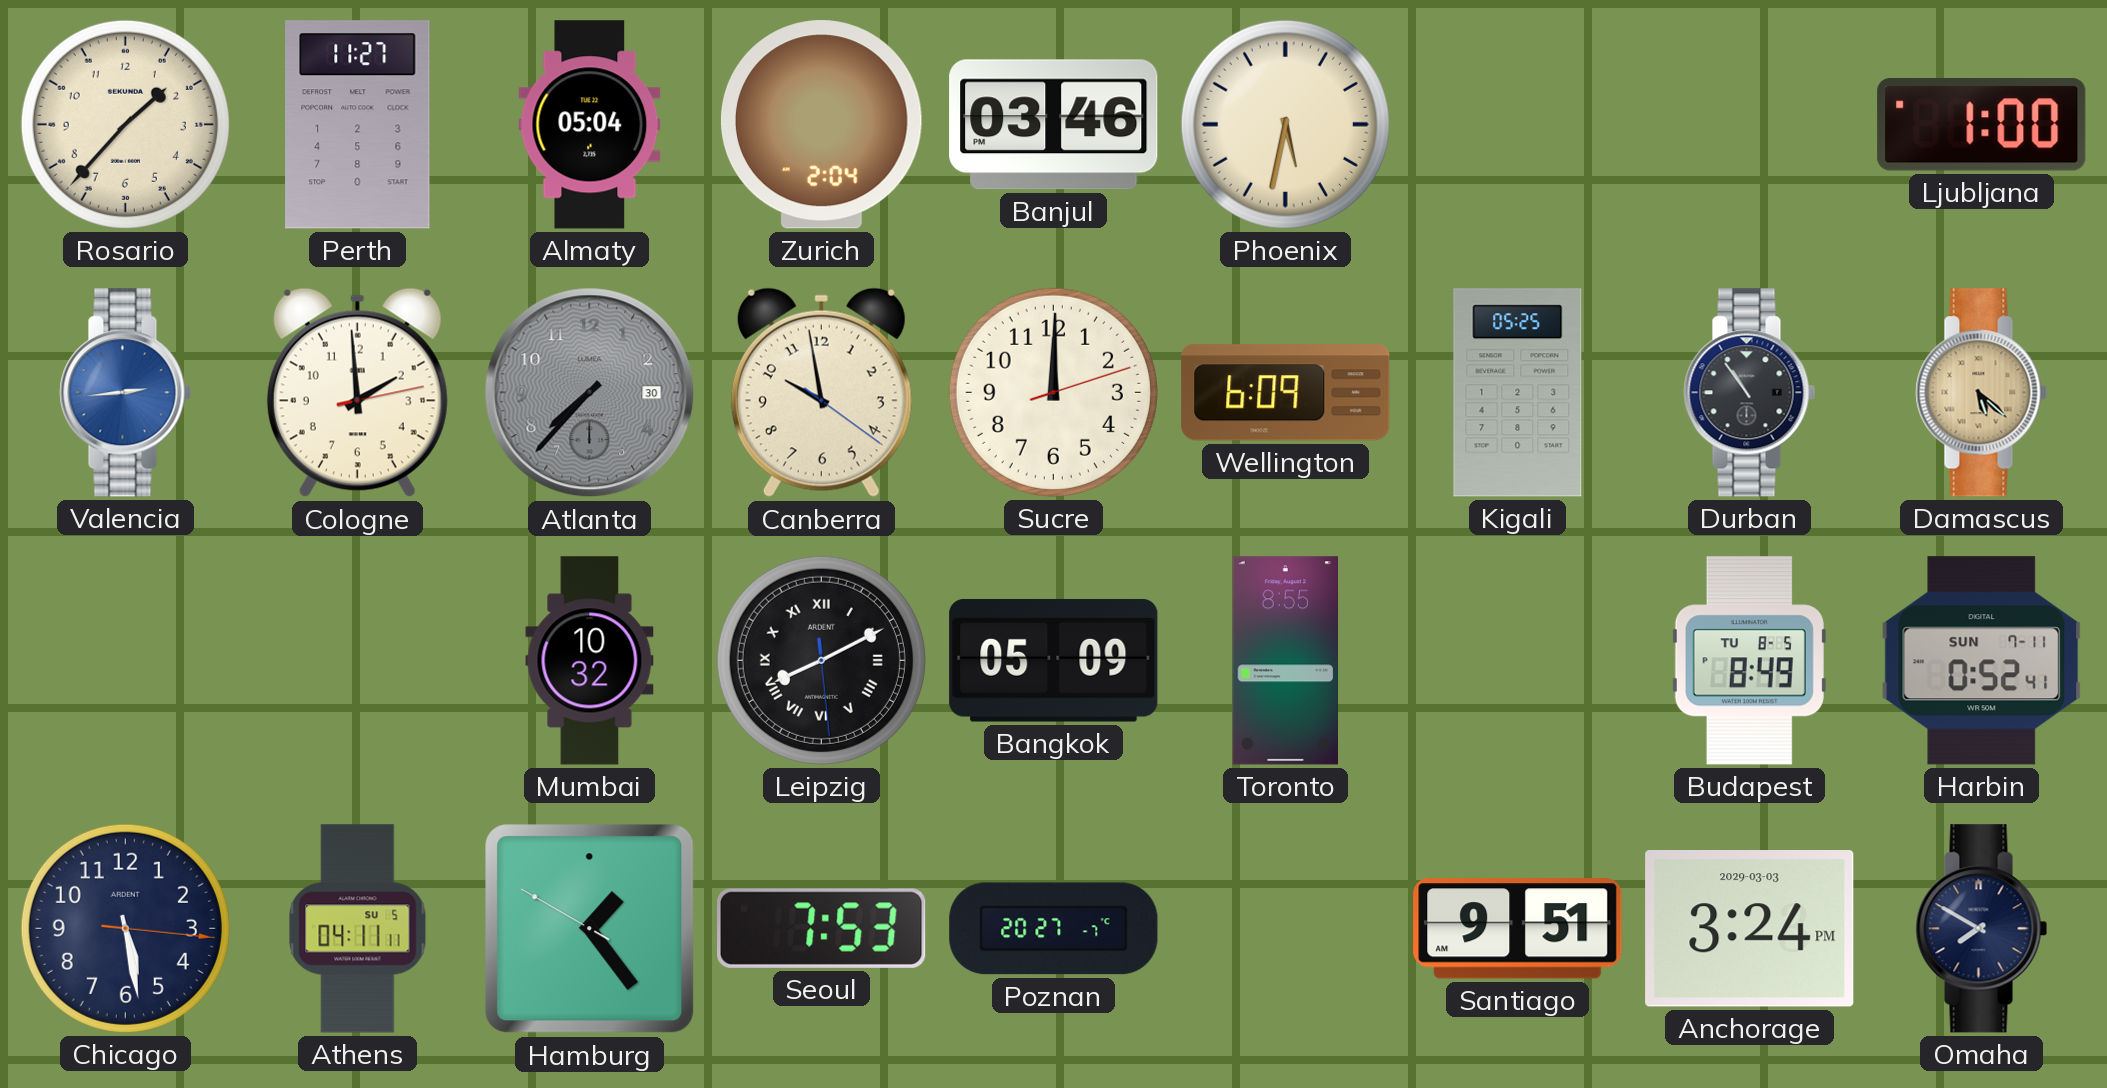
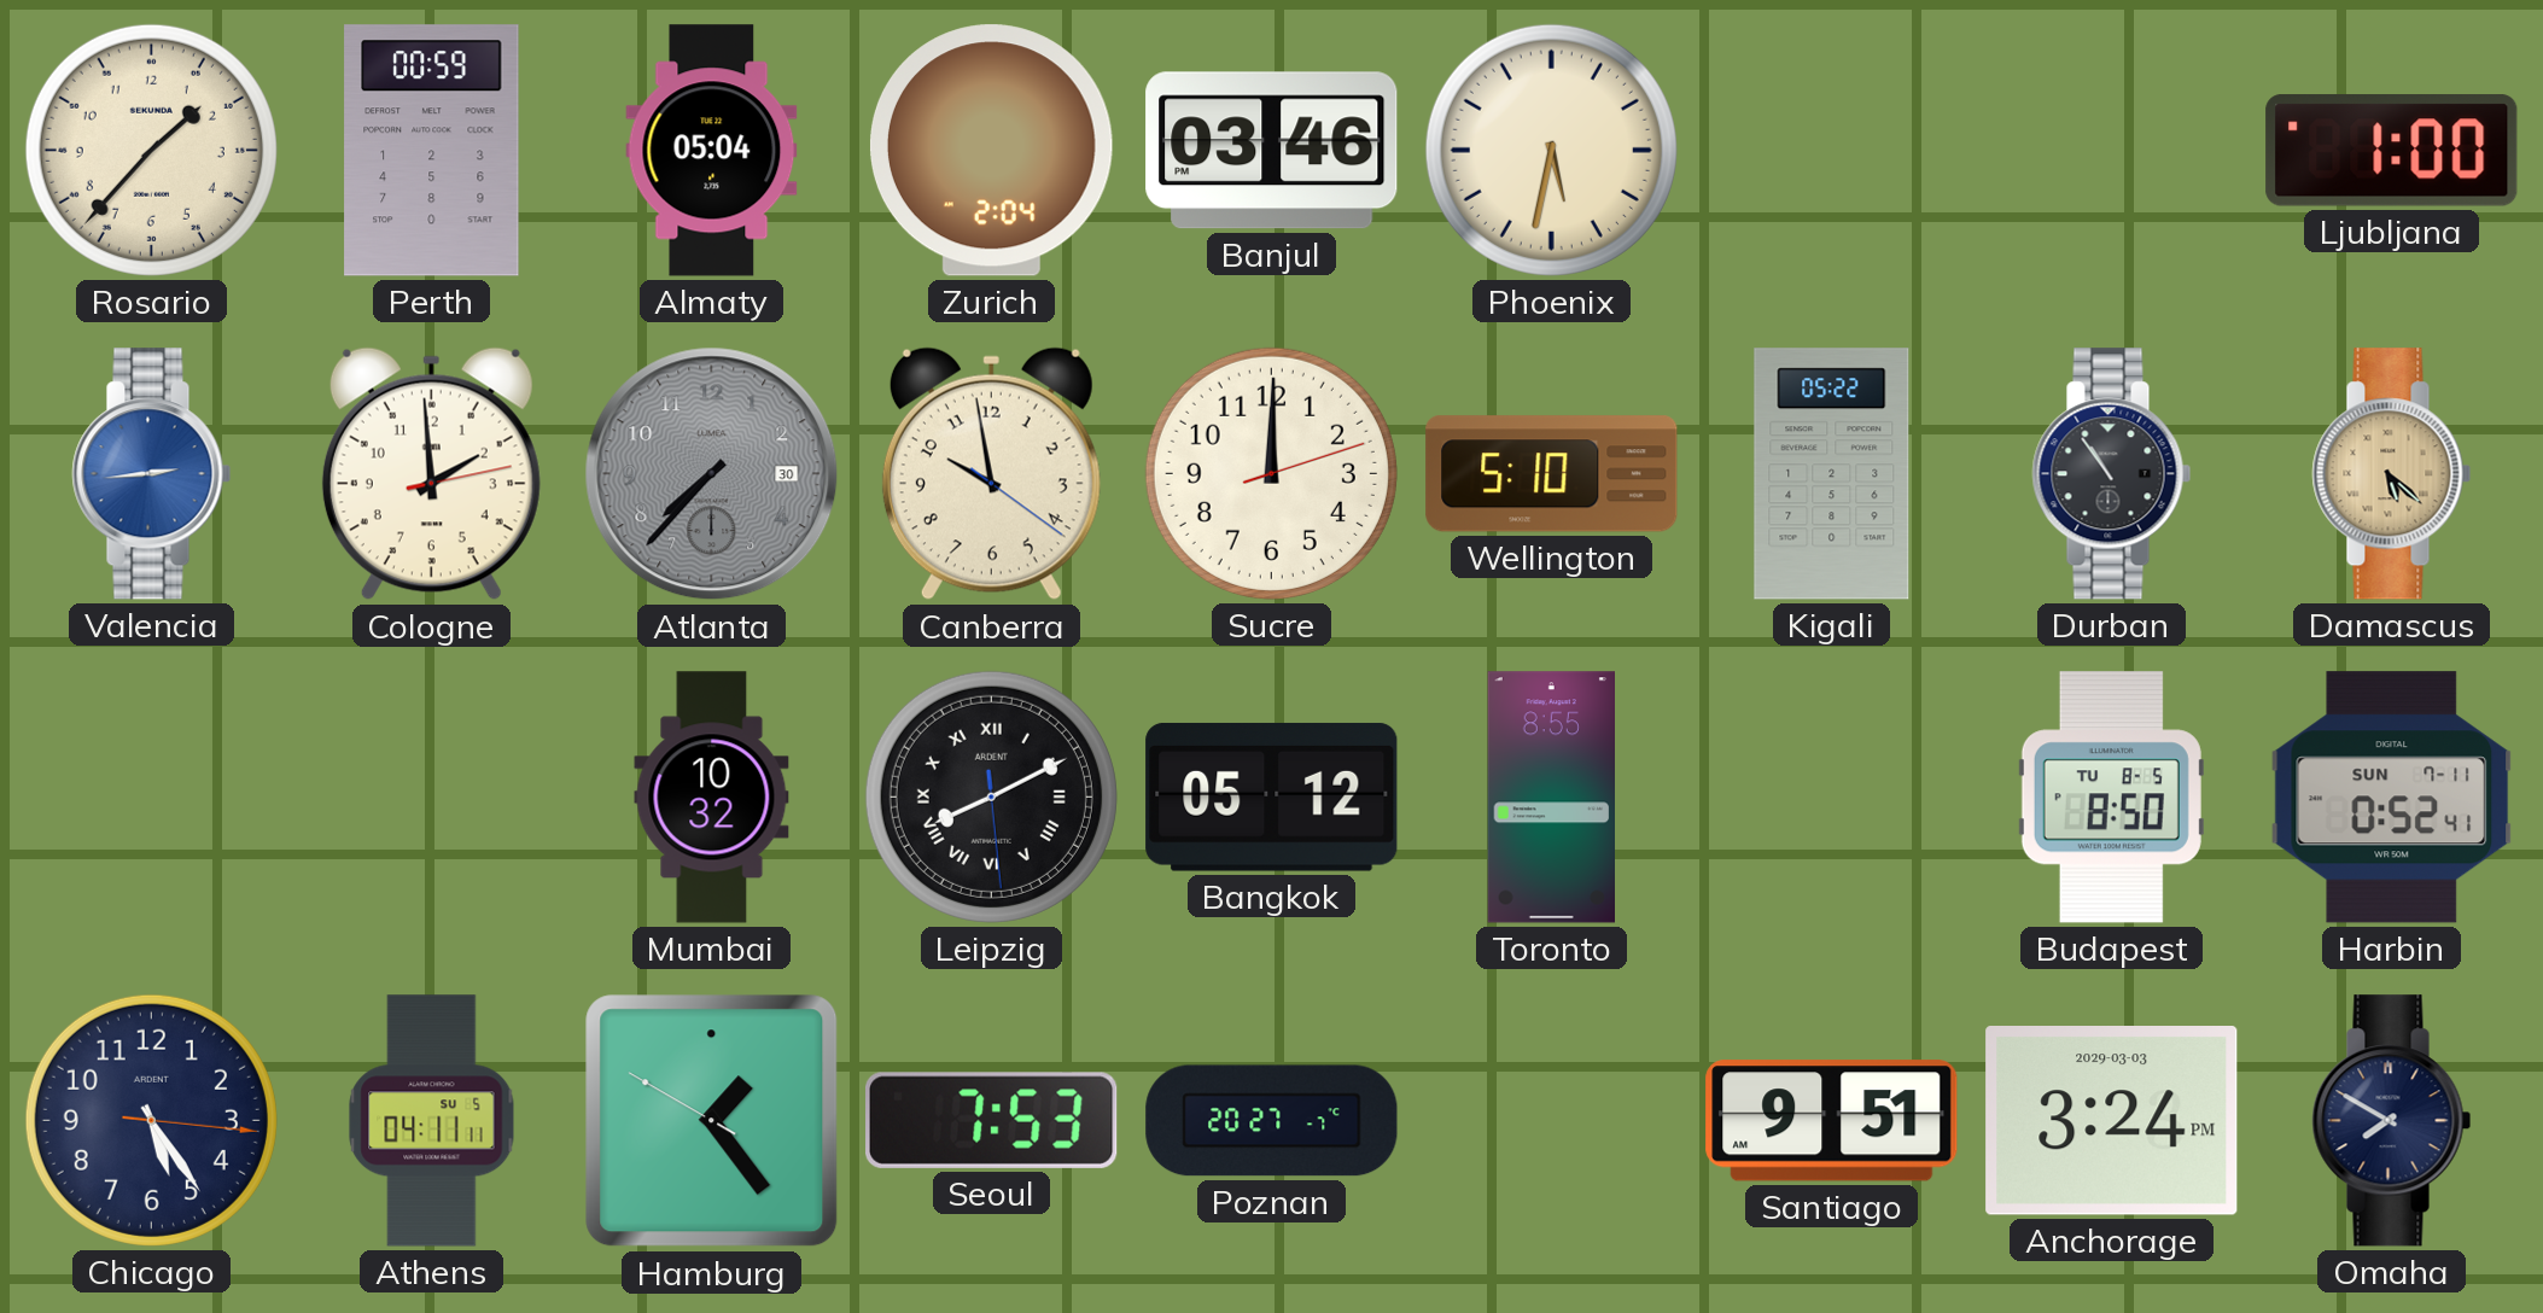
Perth: 11:27 -> 00:59 (432, 151)
Wellington: 6:09 -> 5:10 (1552, 474)
Kigali: 05:25 -> 05:22 (1832, 474)
Bangkok: 05:09 -> 05:12 (1272, 796)
Budapest: 8:49 -> 8:50 (2111, 798)
Chicago: 5:28 -> 5:24 (151, 1120)
